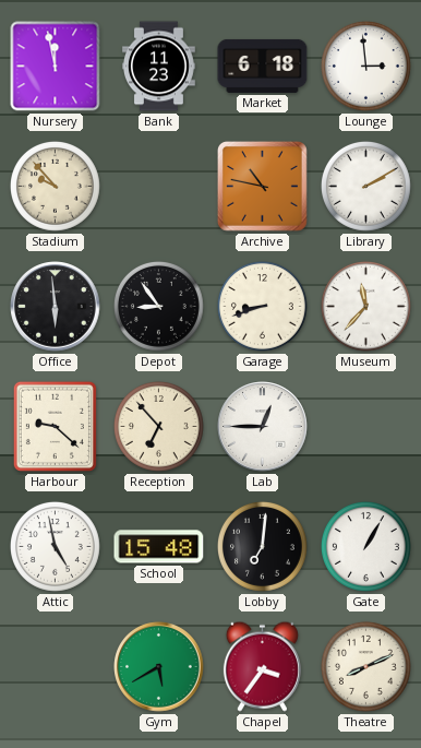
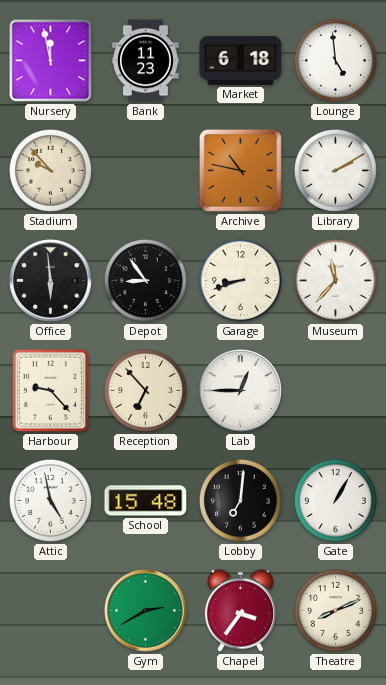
Lounge: 2:59 -> 4:59 (335, 60)
Harbour: 9:22 -> 9:23 (50, 390)
Gym: 5:40 -> 2:40 (146, 611)
